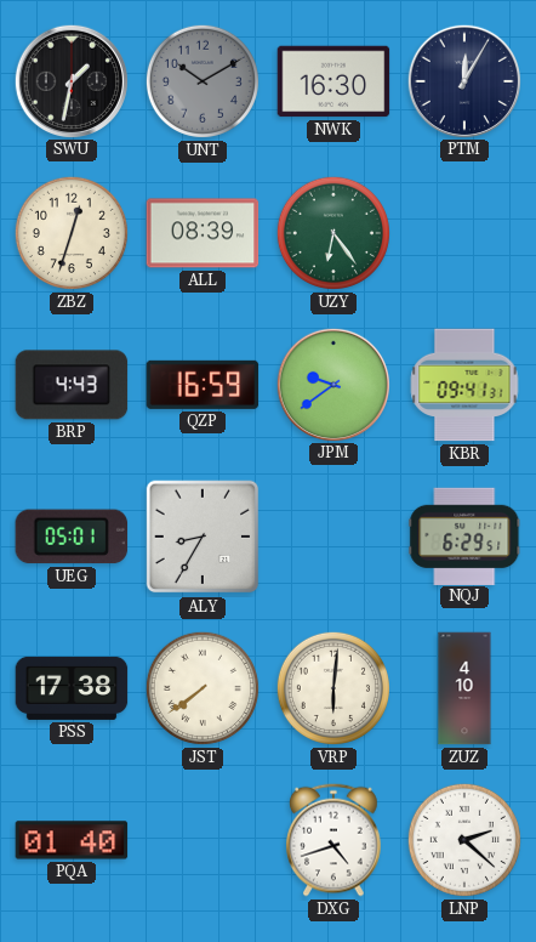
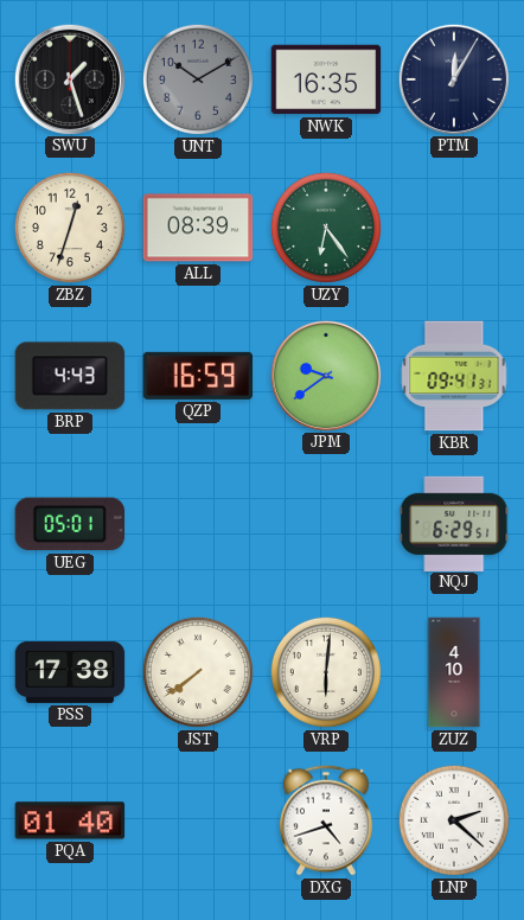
SWU: 1:32 -> 1:27 (69, 78)
NWK: 16:30 -> 16:35 (326, 79)
ALY: 8:35 -> none (203, 537)
